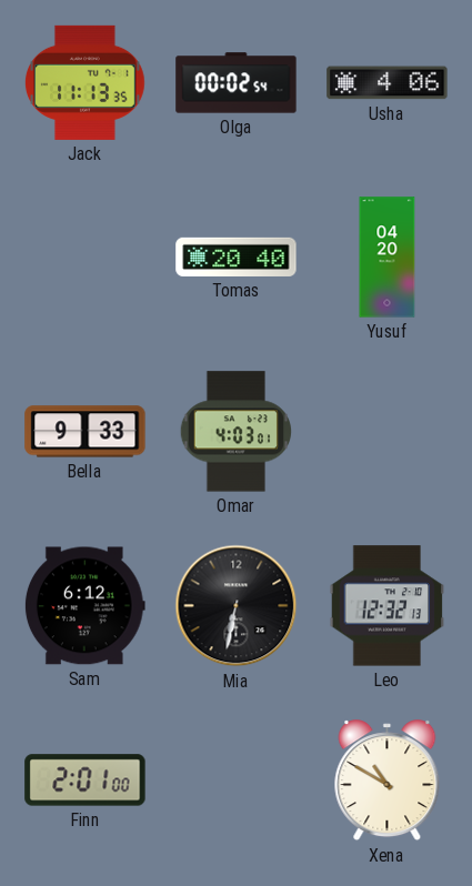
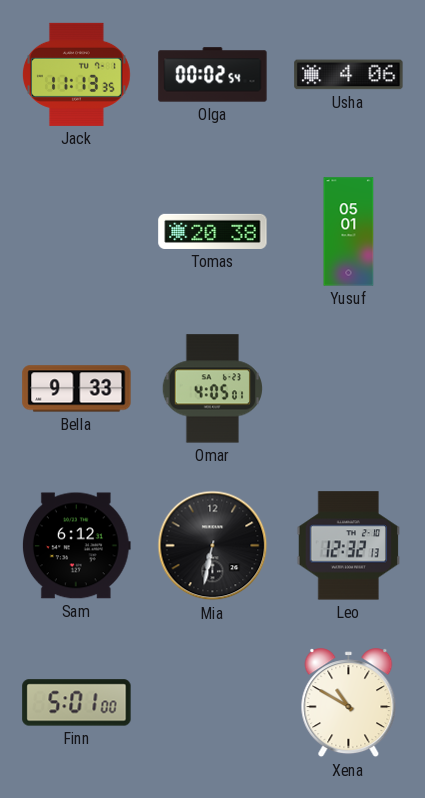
Tomas: 20:40 -> 20:38 (213, 231)
Yusuf: 04:20 -> 05:01 (349, 232)
Omar: 4:03 -> 4:05 (212, 389)
Finn: 2:01 -> 5:01 (77, 703)
